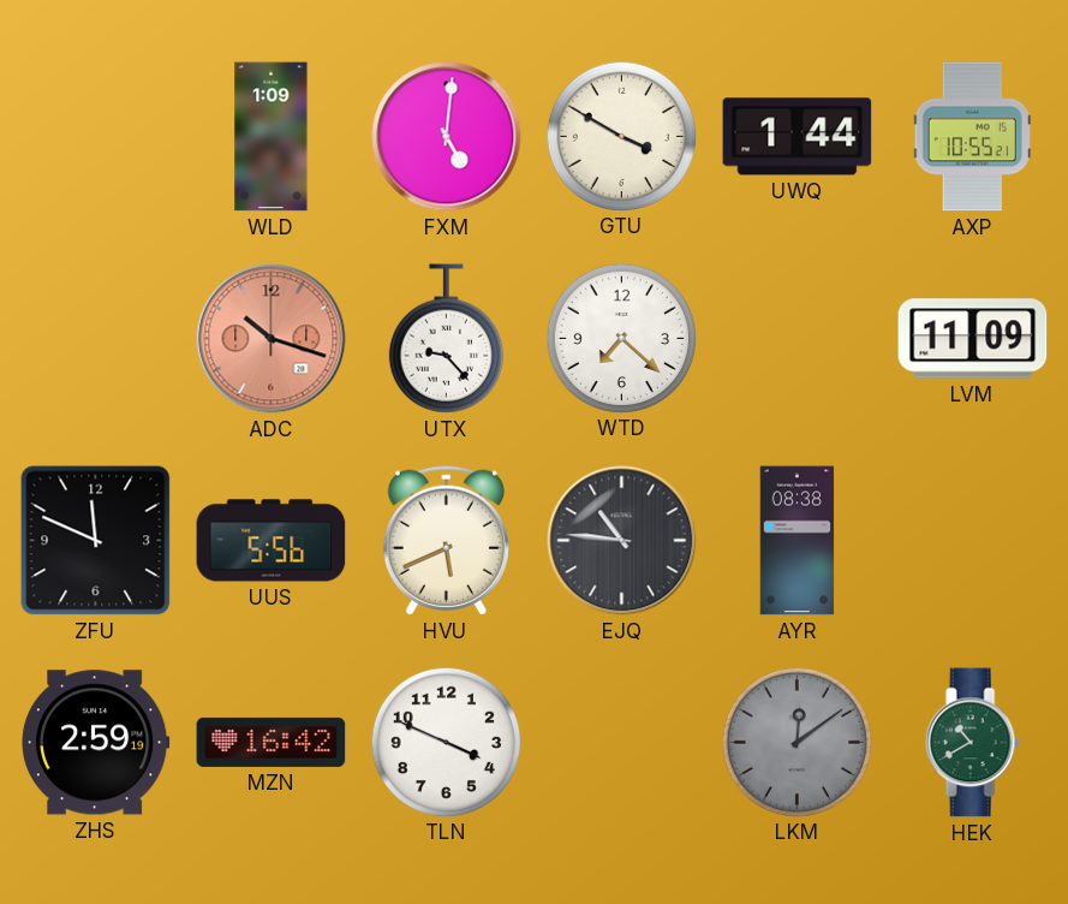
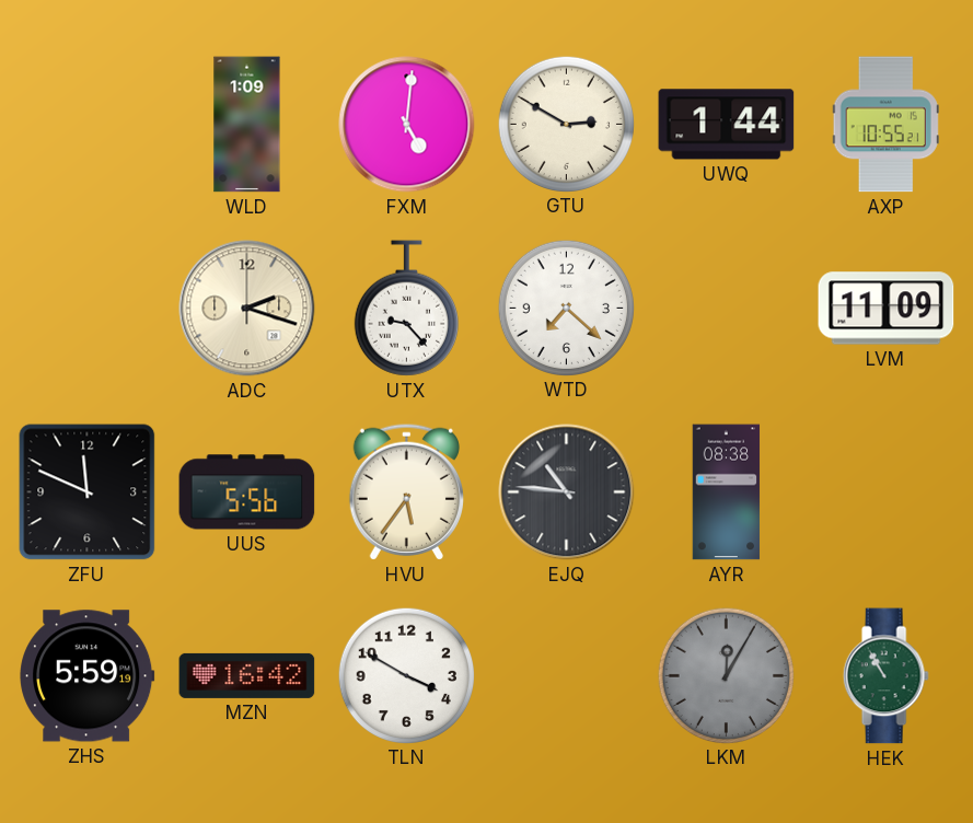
GTU: 3:50 -> 2:50 (566, 124)
ADC: 10:18 -> 2:18 (247, 309)
ADC dial: salmon -> cream (247, 309)
HVU: 5:41 -> 5:36 (406, 491)
ZHS: 2:59 -> 5:59 (88, 676)
TLN: 3:49 -> 3:50 (406, 675)
LKM: 12:09 -> 12:05 (726, 675)
HEK: 10:40 -> 10:55 (885, 676)
